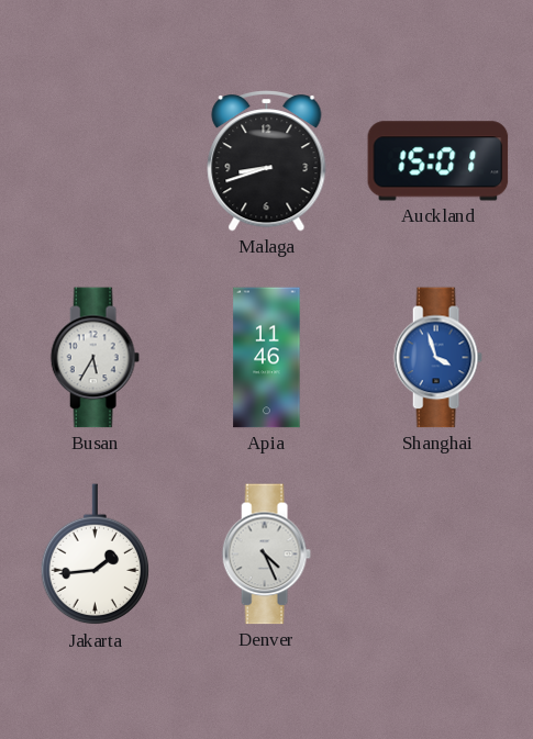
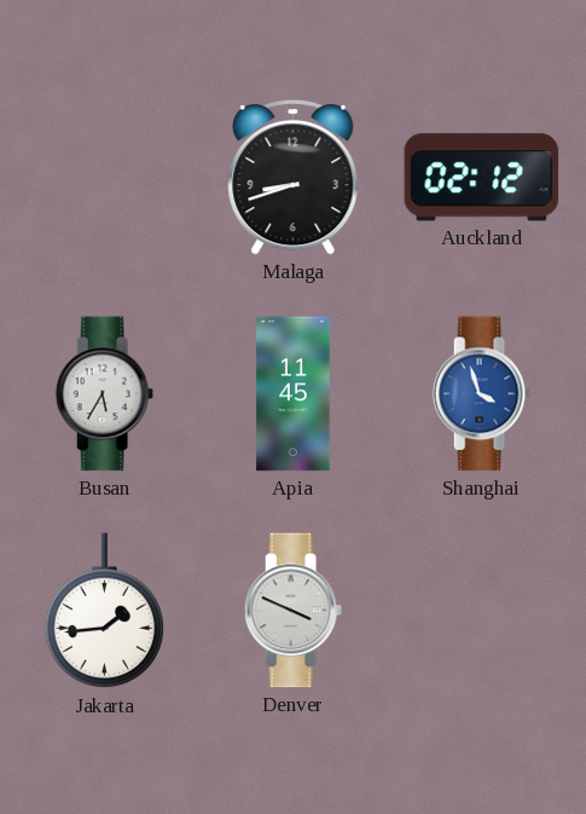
Auckland: 15:01 -> 02:12 (482, 178)
Apia: 11:46 -> 11:45 (294, 394)
Denver: 4:26 -> 3:49 (292, 611)
